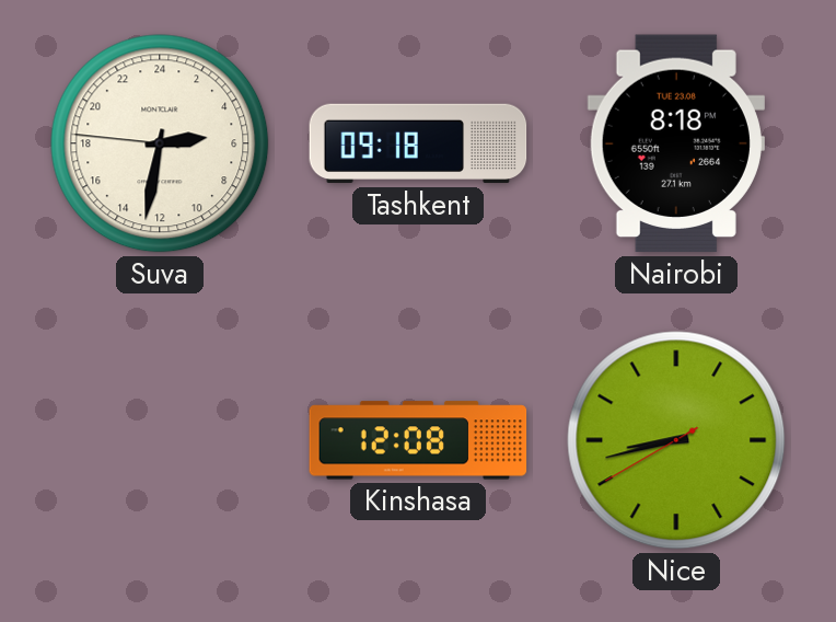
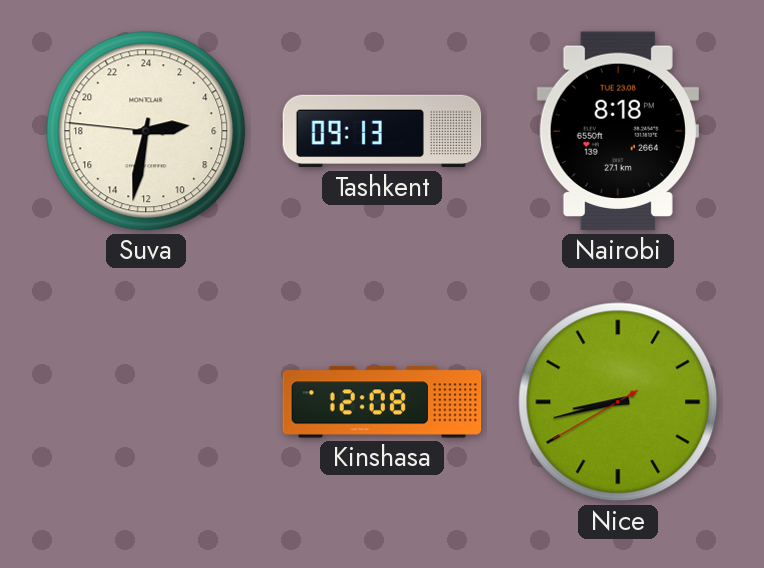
Tashkent: 09:18 -> 09:13 (382, 131)
